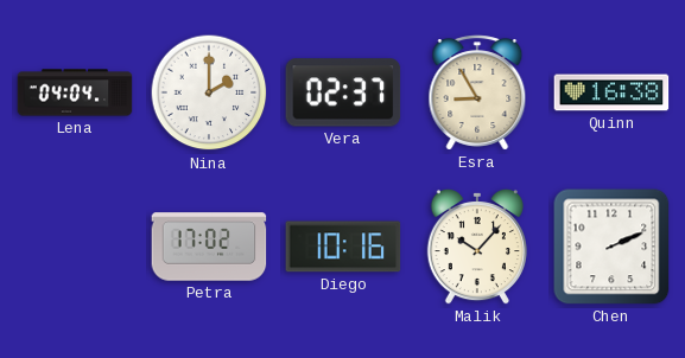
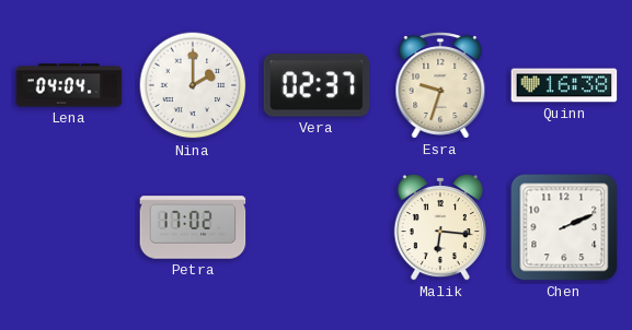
Esra: 8:55 -> 9:33 (440, 85)
Diego: 10:16 -> none (343, 247)
Malik: 10:07 -> 6:16 (440, 227)
